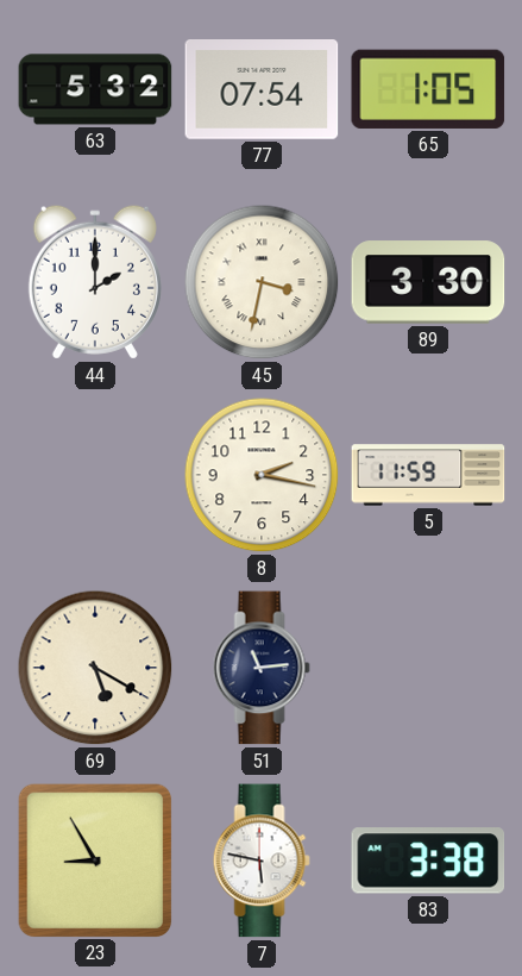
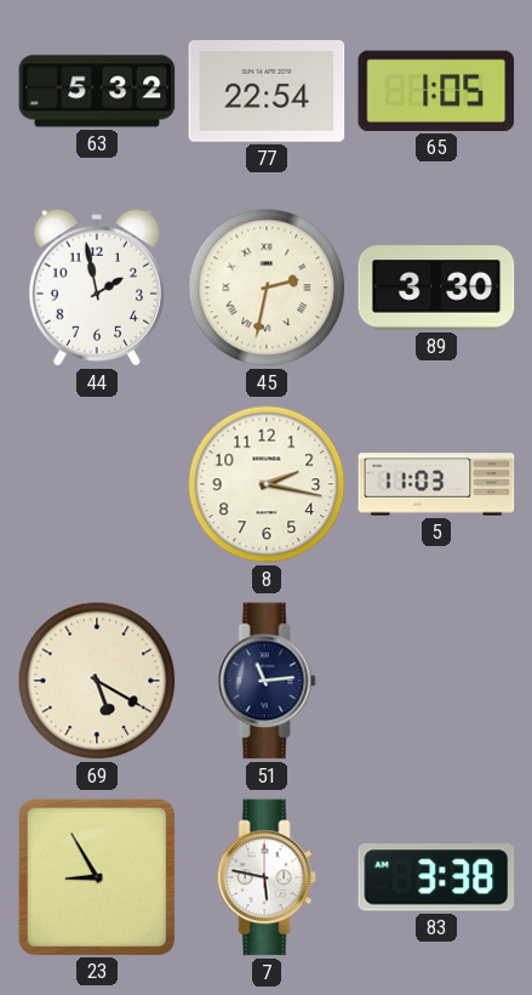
77: 07:54 -> 22:54 (267, 92)
44: 2:00 -> 1:58 (97, 288)
45: 3:32 -> 2:32 (267, 288)
5: 11:59 -> 11:03 (436, 484)
